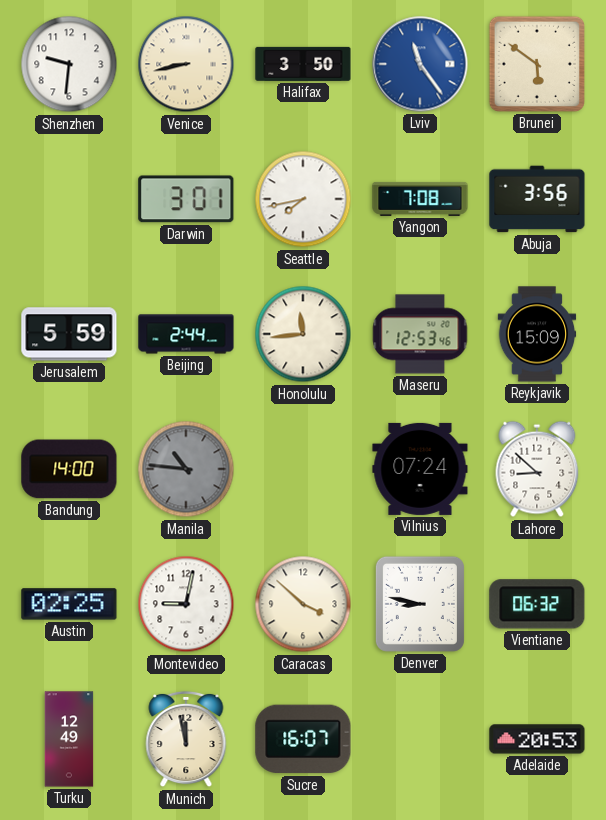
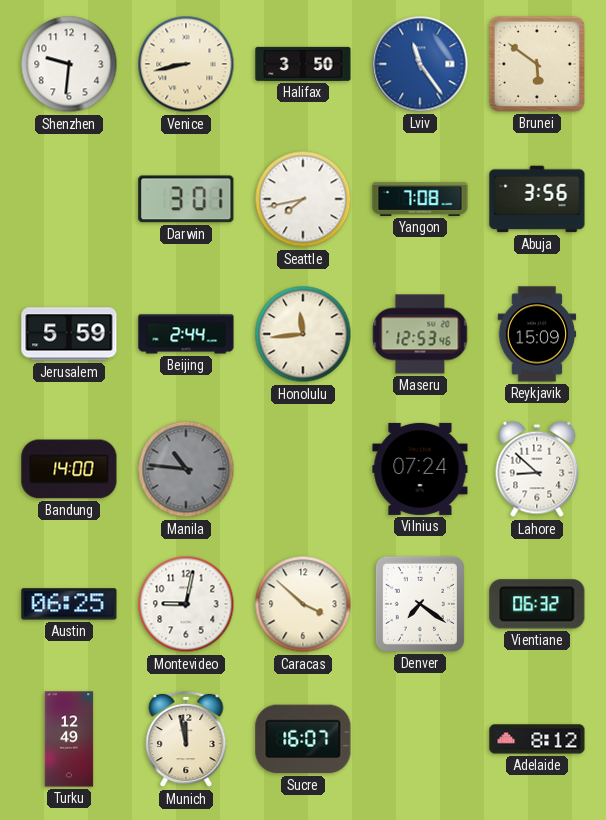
Austin: 02:25 -> 06:25 (69, 604)
Denver: 8:47 -> 7:21 (420, 604)
Adelaide: 20:53 -> 8:12 (537, 739)
